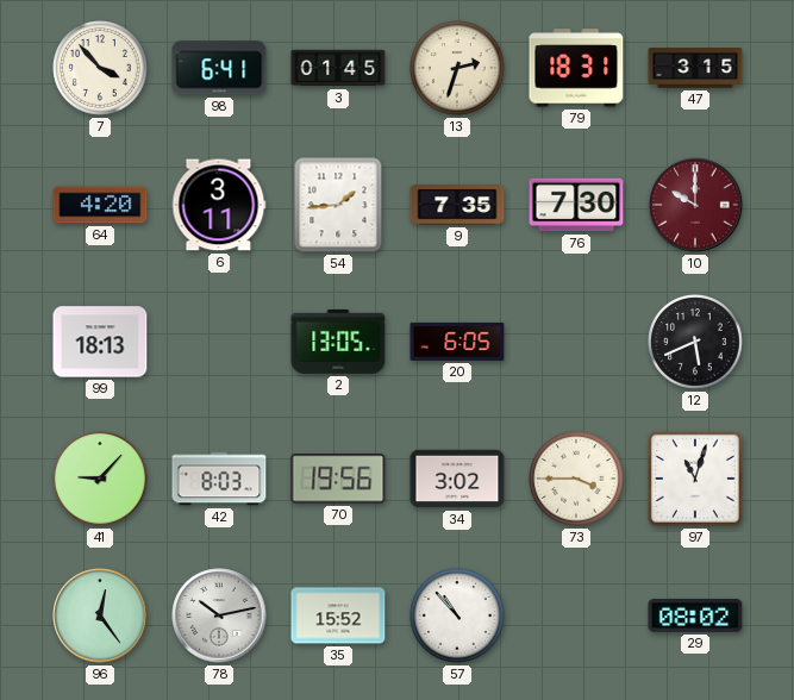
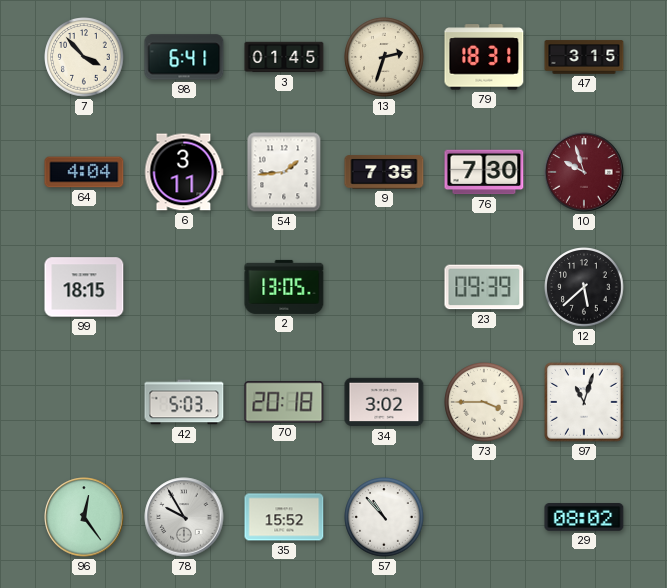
64: 4:20 -> 4:04 (84, 172)
10: 10:00 -> 9:57 (584, 172)
99: 18:13 -> 18:15 (84, 287)
20: 6:05 -> none (457, 342)
23: none -> 09:39 (484, 287)
12: 5:41 -> 5:38 (584, 287)
41: 9:07 -> none (100, 479)
42: 8:03 -> 5:03 (184, 402)
70: 19:56 -> 20:18 (284, 402)
78: 10:13 -> 9:55 (184, 517)
